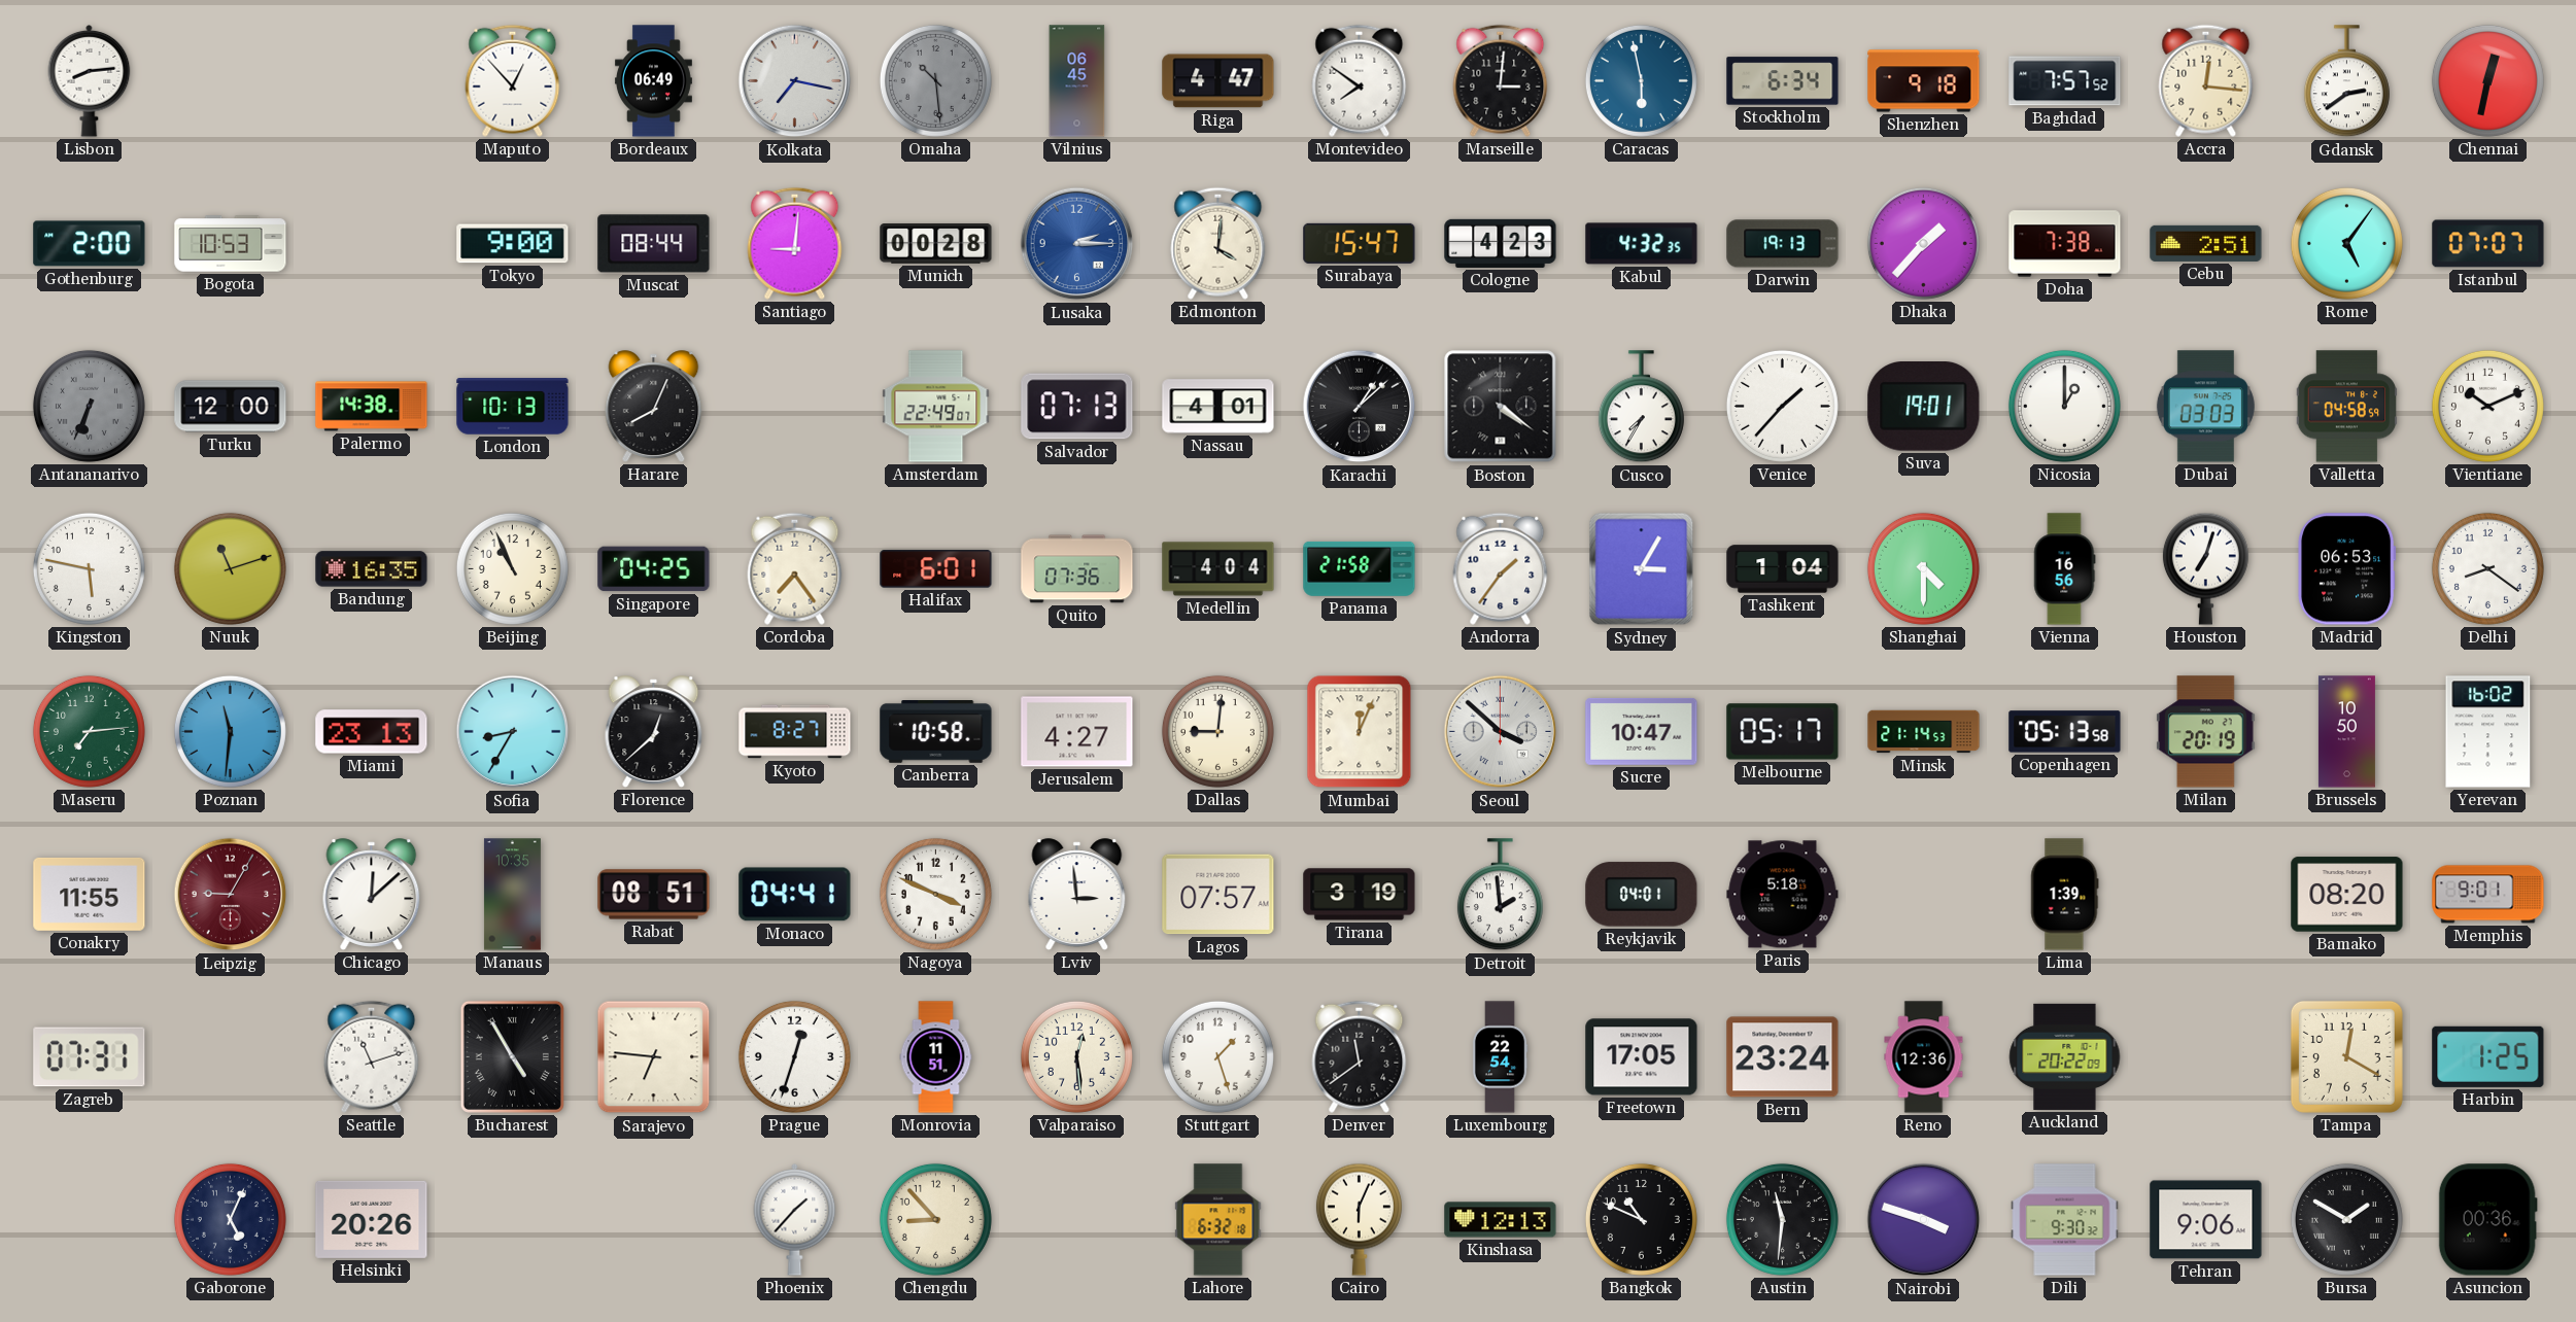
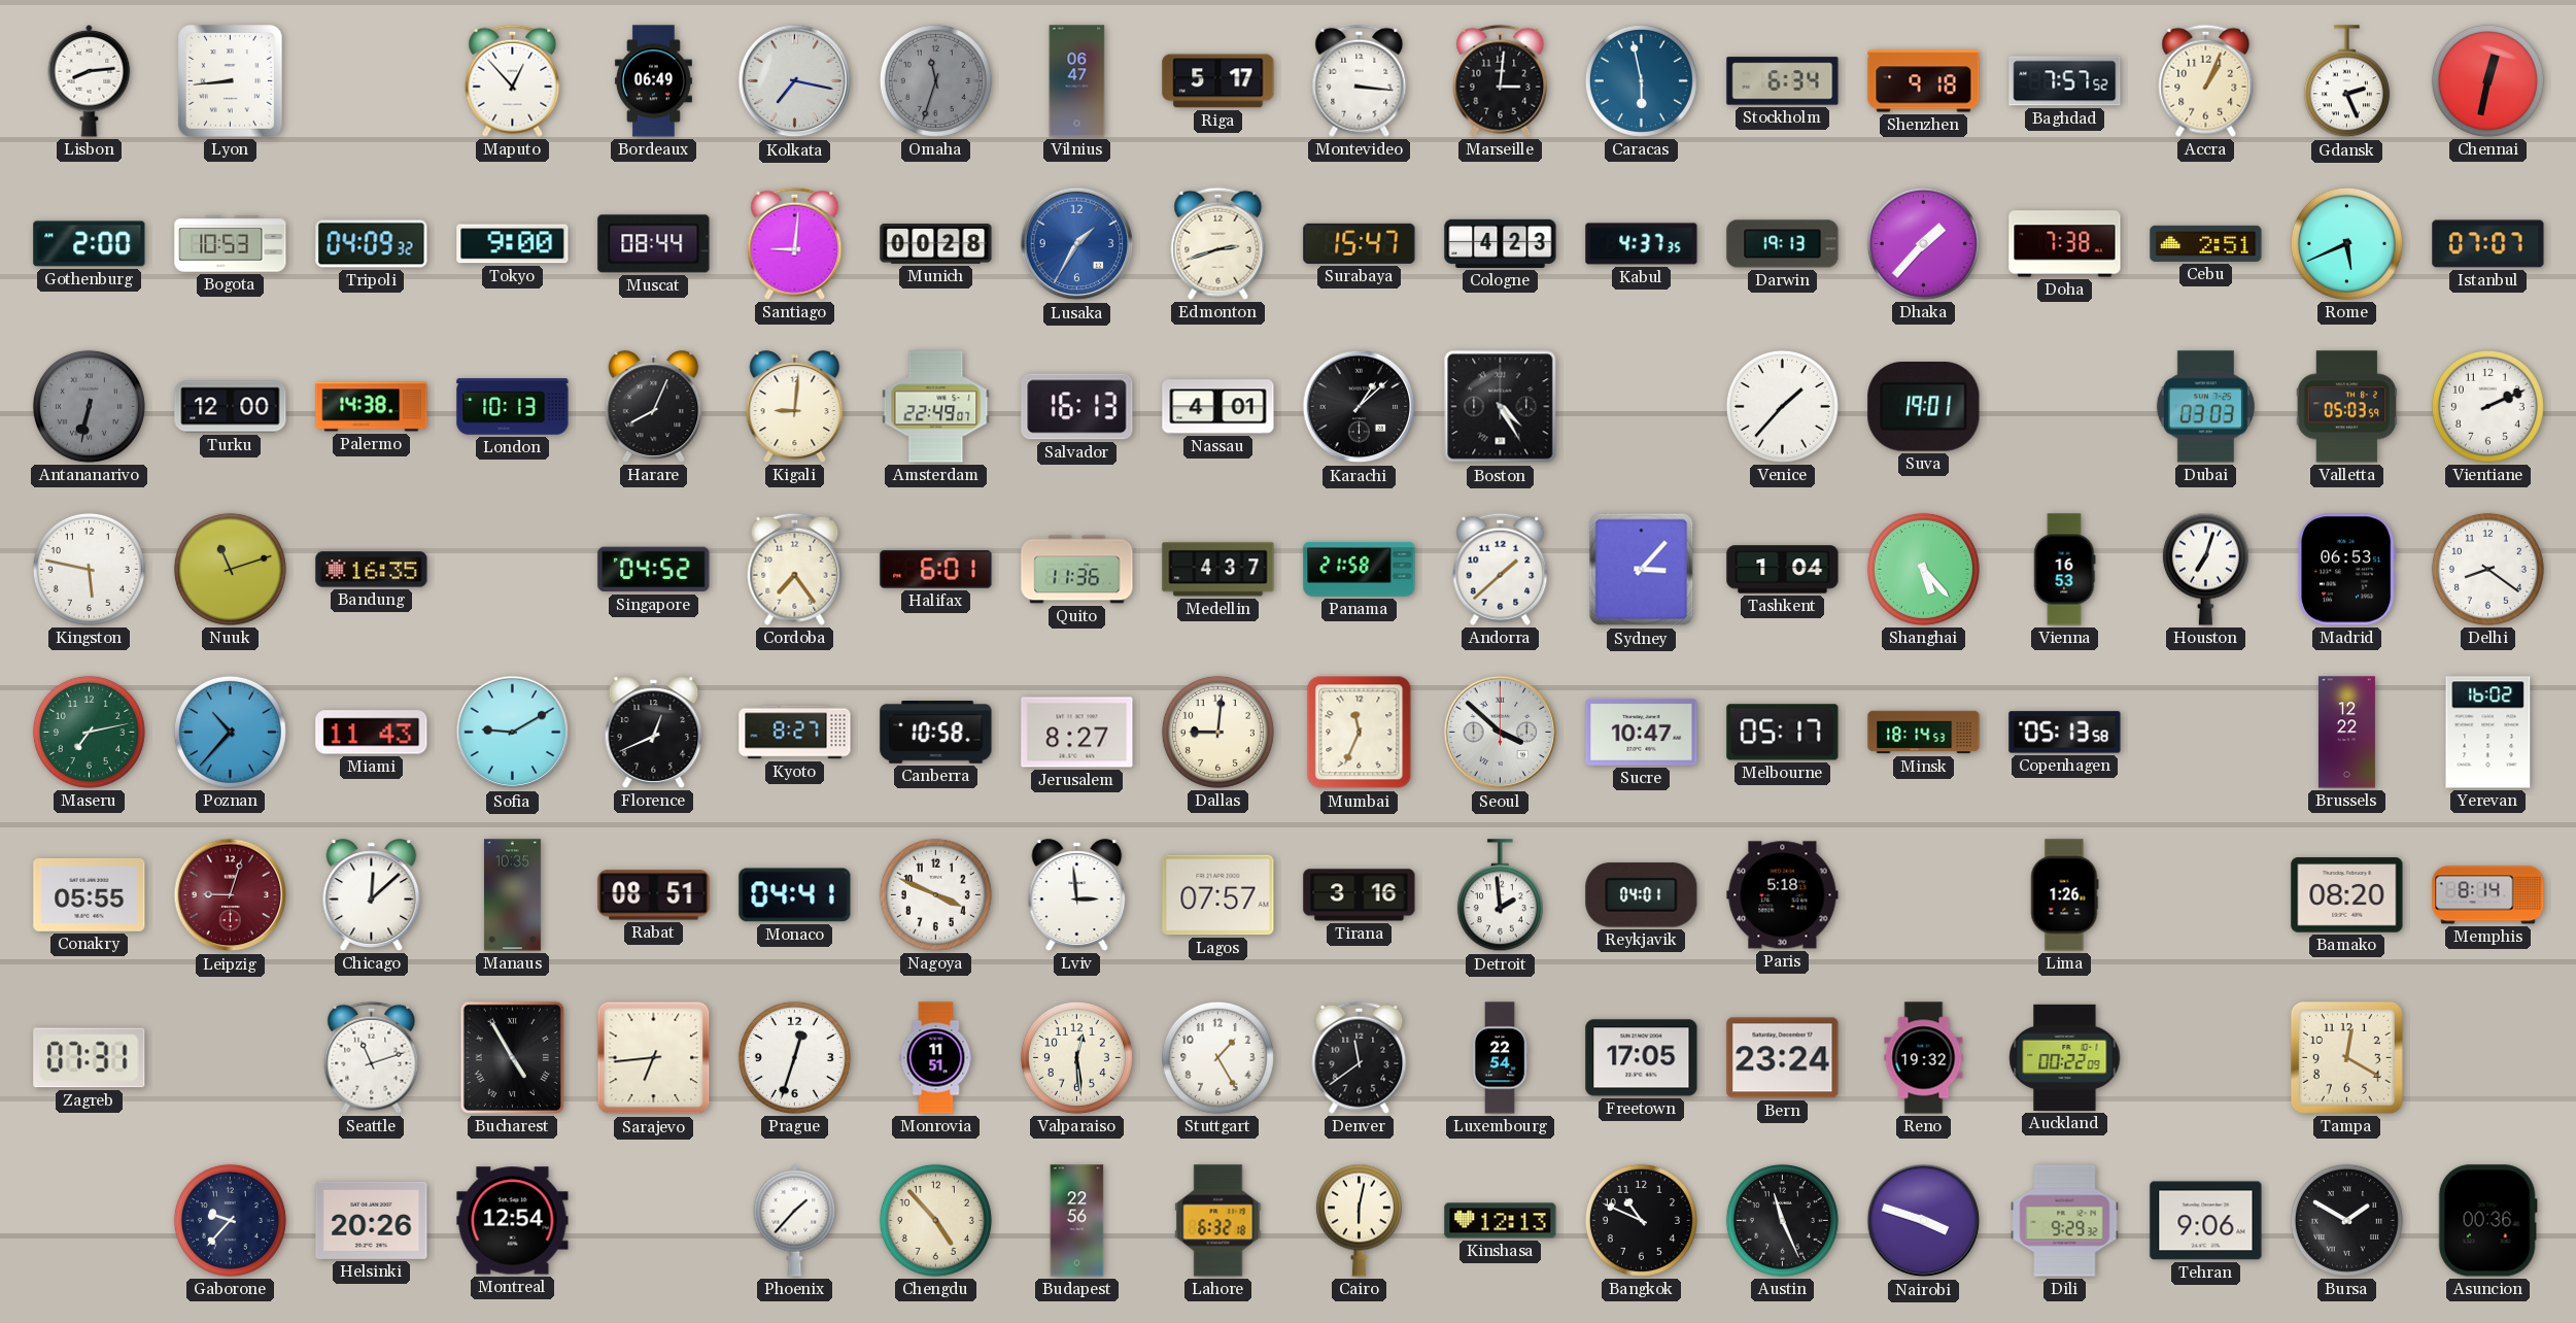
Lyon: none -> 8:44 (231, 81)
Omaha: 10:29 -> 11:33 (935, 80)
Vilnius: 06:45 -> 06:47 (1077, 81)
Riga: 4:47 -> 5:17 (1218, 81)
Montevideo: 7:51 -> 3:16 (1360, 80)
Accra: 12:16 -> 1:04 (2206, 80)
Gdansk: 2:39 -> 2:26 (2346, 81)
Tripoli: none -> 04:09 (372, 244)
Lusaka: 2:15 -> 1:35 (1077, 244)
Edmonton: 4:01 -> 2:42 (1218, 243)
Kabul: 4:32 -> 4:37 (1642, 244)
Rome: 5:06 -> 5:41 (2346, 243)
Antananarivo: 6:34 -> 6:32 (89, 406)
Kigali: none -> 9:01 (795, 407)
Salvador: 07:13 -> 16:13 (1077, 407)
Boston: 4:21 -> 4:25 (1501, 407)
Cusco: 7:35 -> none (1641, 407)
Nicosia: 1:00 -> none (2064, 406)
Valletta: 04:58 -> 05:03 (2347, 407)
Vientiane: 10:11 -> 2:11 (2487, 406)
Beijing: 10:56 -> none (512, 568)
Singapore: 04:25 -> 04:52 (654, 570)
Quito: 07:36 -> 11:36 (1077, 570)
Medellin: 4:04 -> 4:37 (1218, 570)
Andorra: 1:36 -> 1:38 (1501, 569)
Sydney: 3:05 -> 3:07 (1642, 570)
Shanghai: 4:30 -> 5:23 (1923, 569)
Vienna: 16:56 -> 16:53 (2065, 570)
Maseru: 7:14 -> 7:13 (89, 732)
Poznan: 11:31 -> 10:37 (230, 732)
Miami: 23:13 -> 11:43 (372, 733)
Sofia: 8:35 -> 9:10 (513, 733)
Florence: 12:38 -> 12:41 (654, 733)
Jerusalem: 4:27 -> 8:27 (1077, 733)
Mumbai: 12:04 -> 11:34 (1360, 733)
Minsk: 21:14 -> 18:14 (1924, 733)
Milan: 20:19 -> none (2206, 732)
Brussels: 10:50 -> 12:22 (2346, 733)
Conakry: 11:55 -> 05:55 (90, 894)
Leipzig: 9:05 -> 9:03 (231, 895)
Tirana: 3:19 -> 3:16 (1360, 895)
Lima: 1:39 -> 1:26 (2065, 895)
Memphis: 9:01 -> 8:14 (2488, 895)
Sarajevo: 6:46 -> 6:44 (654, 1058)
Stuttgart: 1:27 -> 1:25 (1217, 1057)
Reno: 12:36 -> 19:32 (1924, 1058)
Auckland: 20:22 -> 00:22 (2065, 1057)
Harbin: 1:25 -> none (2488, 1056)
Gaborone: 5:04 -> 9:37 (230, 1220)
Montreal: none -> 12:54 (513, 1221)
Chengdu: 8:53 -> 4:53 (935, 1220)
Budapest: none -> 22:56 (1077, 1221)
Cairo: 6:04 -> 6:02 (1359, 1220)
Austin: 11:31 -> 11:26 (1782, 1220)
Dili: 9:30 -> 9:29 (2065, 1221)
